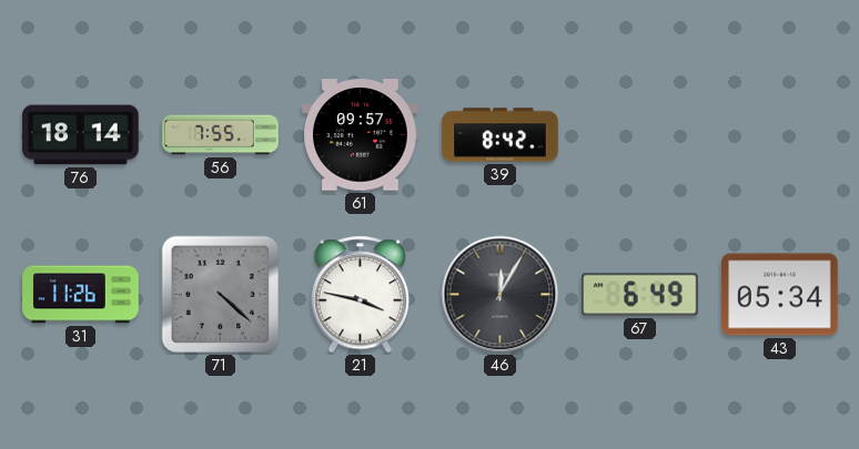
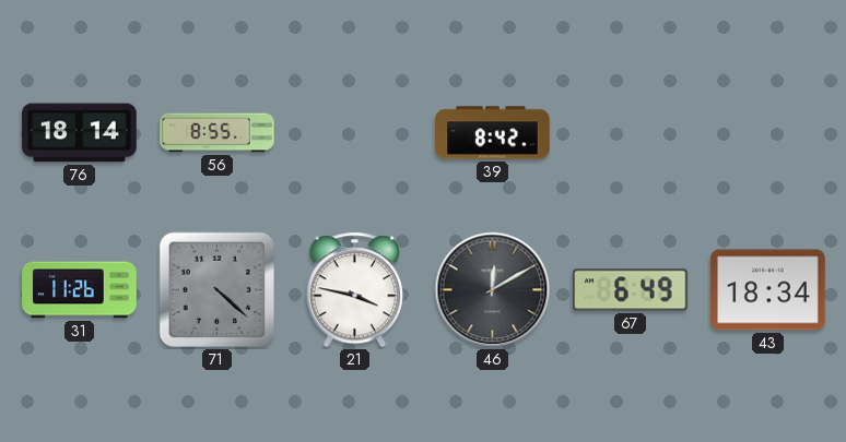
56: 7:55 -> 8:55 (218, 133)
61: 09:57 -> none (361, 135)
46: 12:05 -> 12:10 (493, 290)
43: 05:34 -> 18:34 (768, 290)
